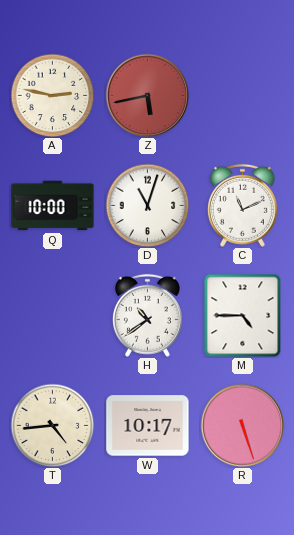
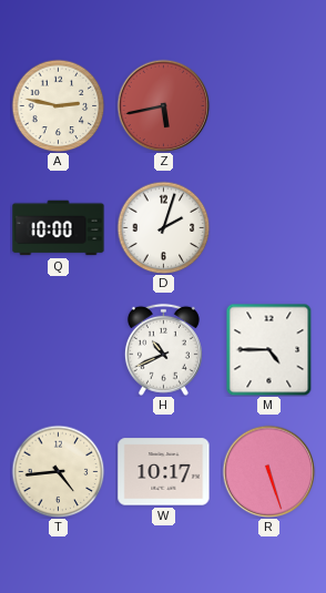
D: 11:03 -> 2:03 (163, 227)
C: 11:11 -> none (242, 205)
H: 10:39 -> 10:41 (163, 349)
